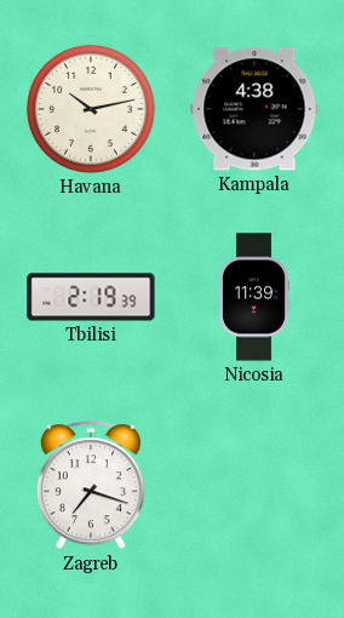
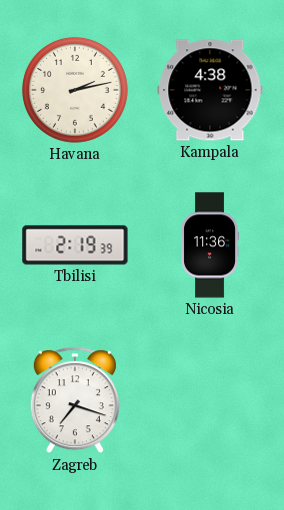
Havana: 10:13 -> 2:13 (75, 90)
Nicosia: 11:39 -> 11:36 (209, 245)
